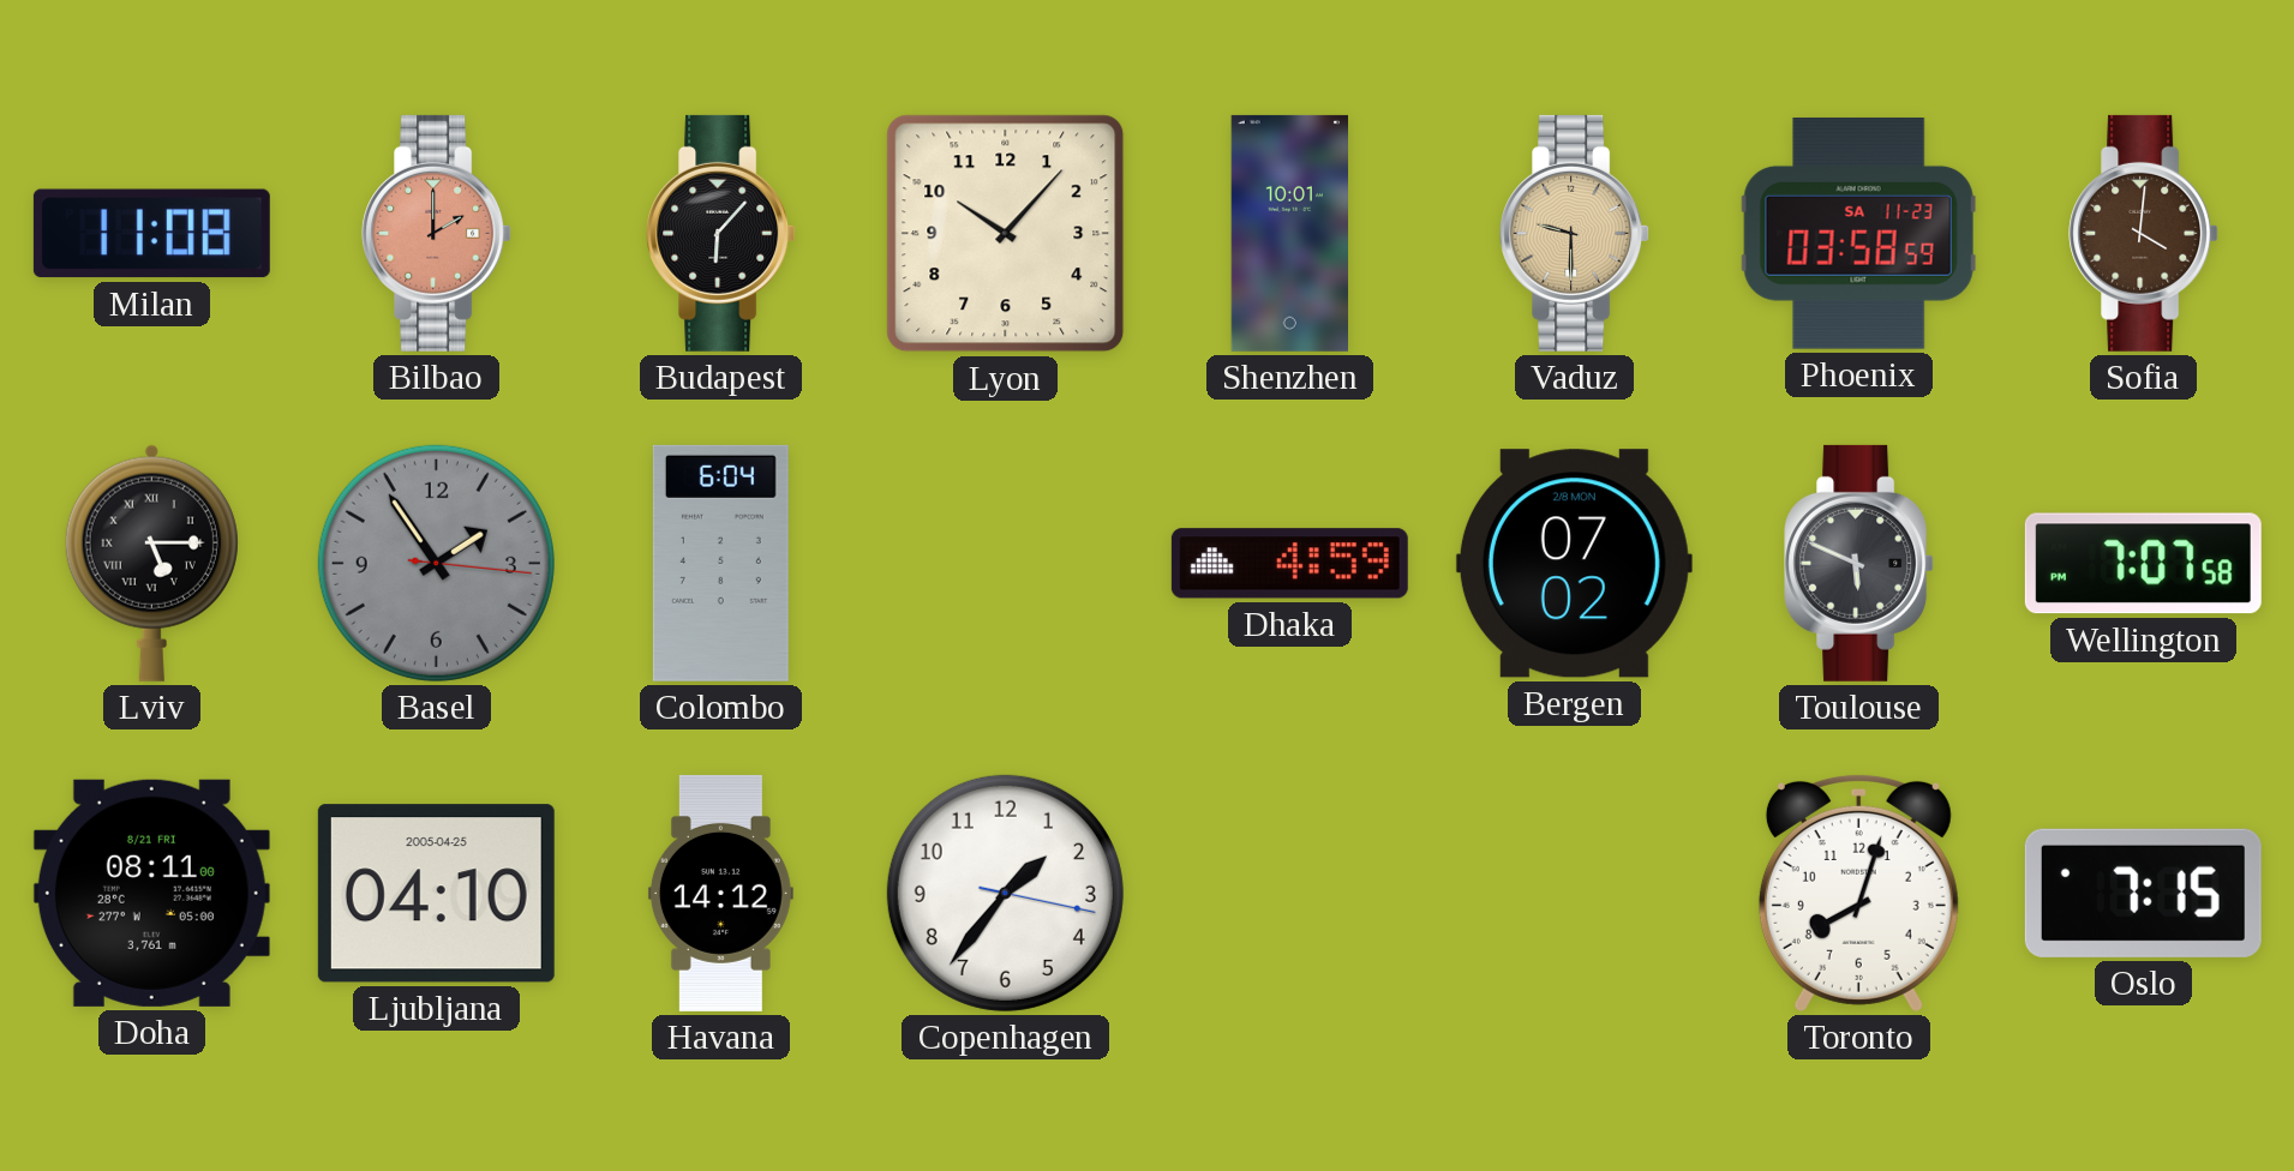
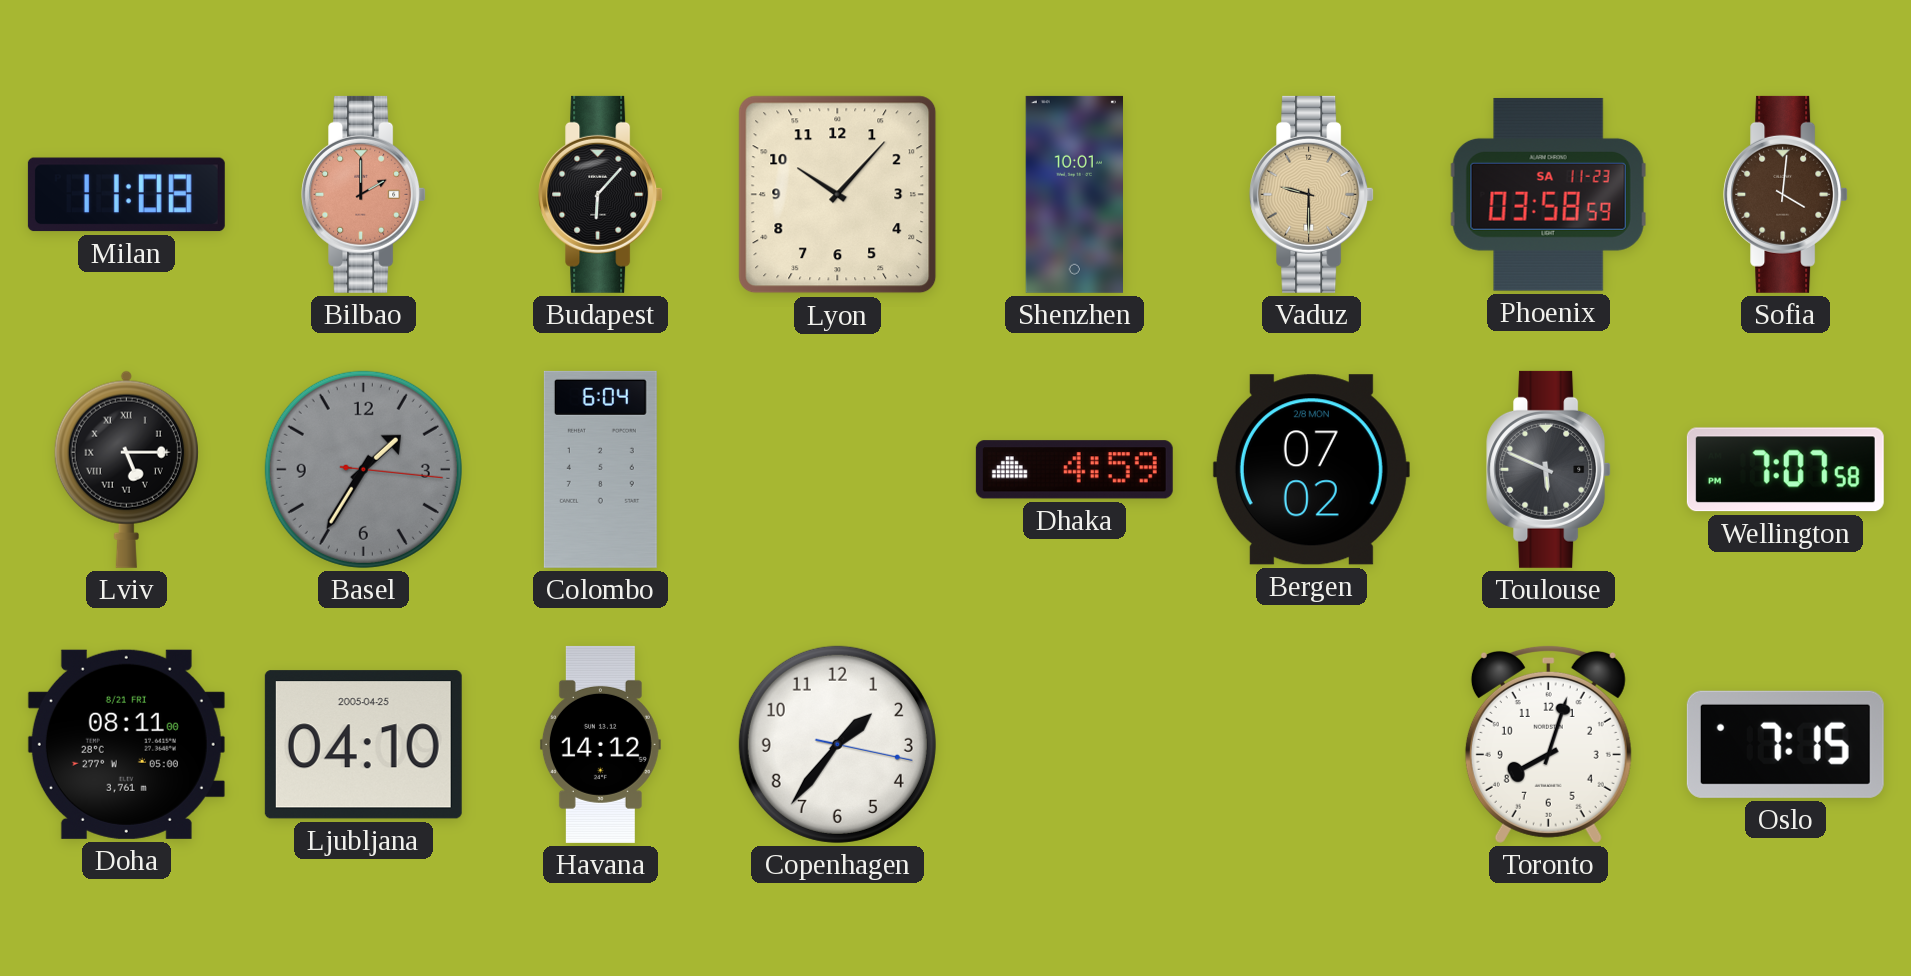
Basel: 1:54 -> 1:35 (363, 469)
